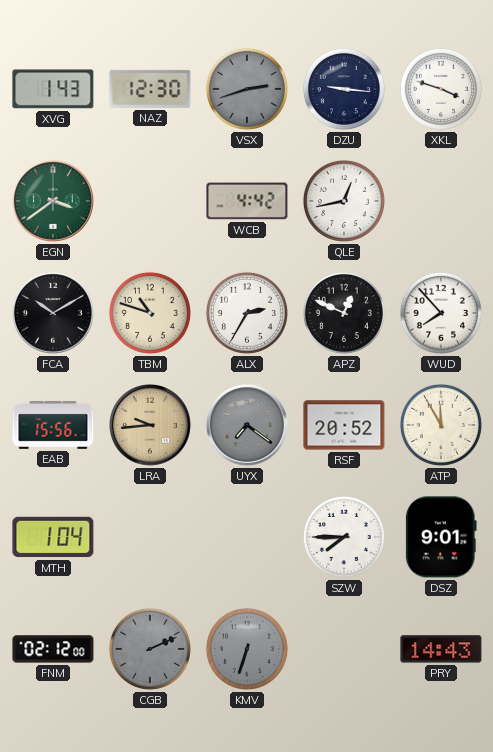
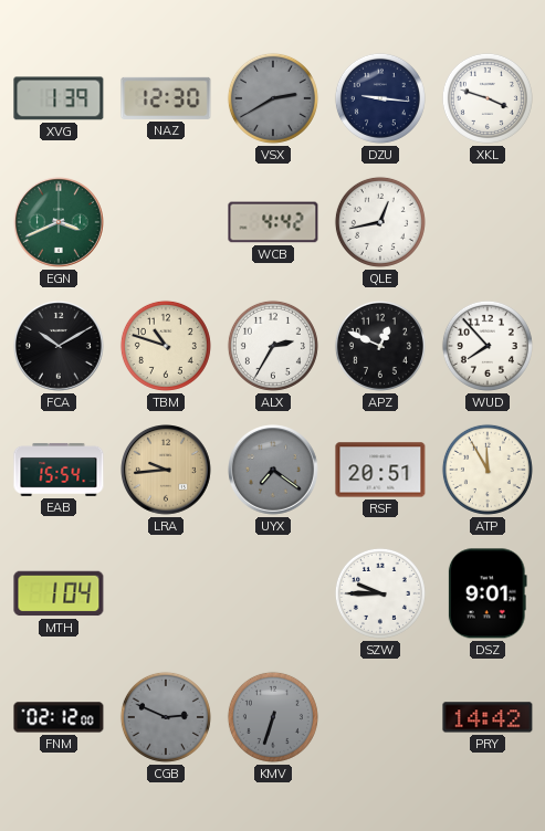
XVG: 1:43 -> 1:39 (59, 98)
VSX: 2:42 -> 2:40 (273, 98)
EGN: 3:39 -> 3:41 (60, 223)
EAB: 15:56 -> 15:54 (59, 470)
RSF: 20:52 -> 20:51 (380, 470)
SZW: 7:45 -> 9:45 (380, 593)
CGB: 2:11 -> 2:49 (166, 717)
PRY: 14:43 -> 14:42 (488, 717)
